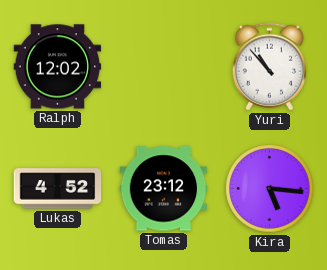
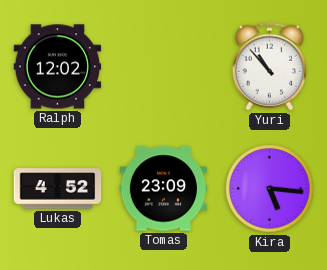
Tomas: 23:12 -> 23:09 (164, 189)
